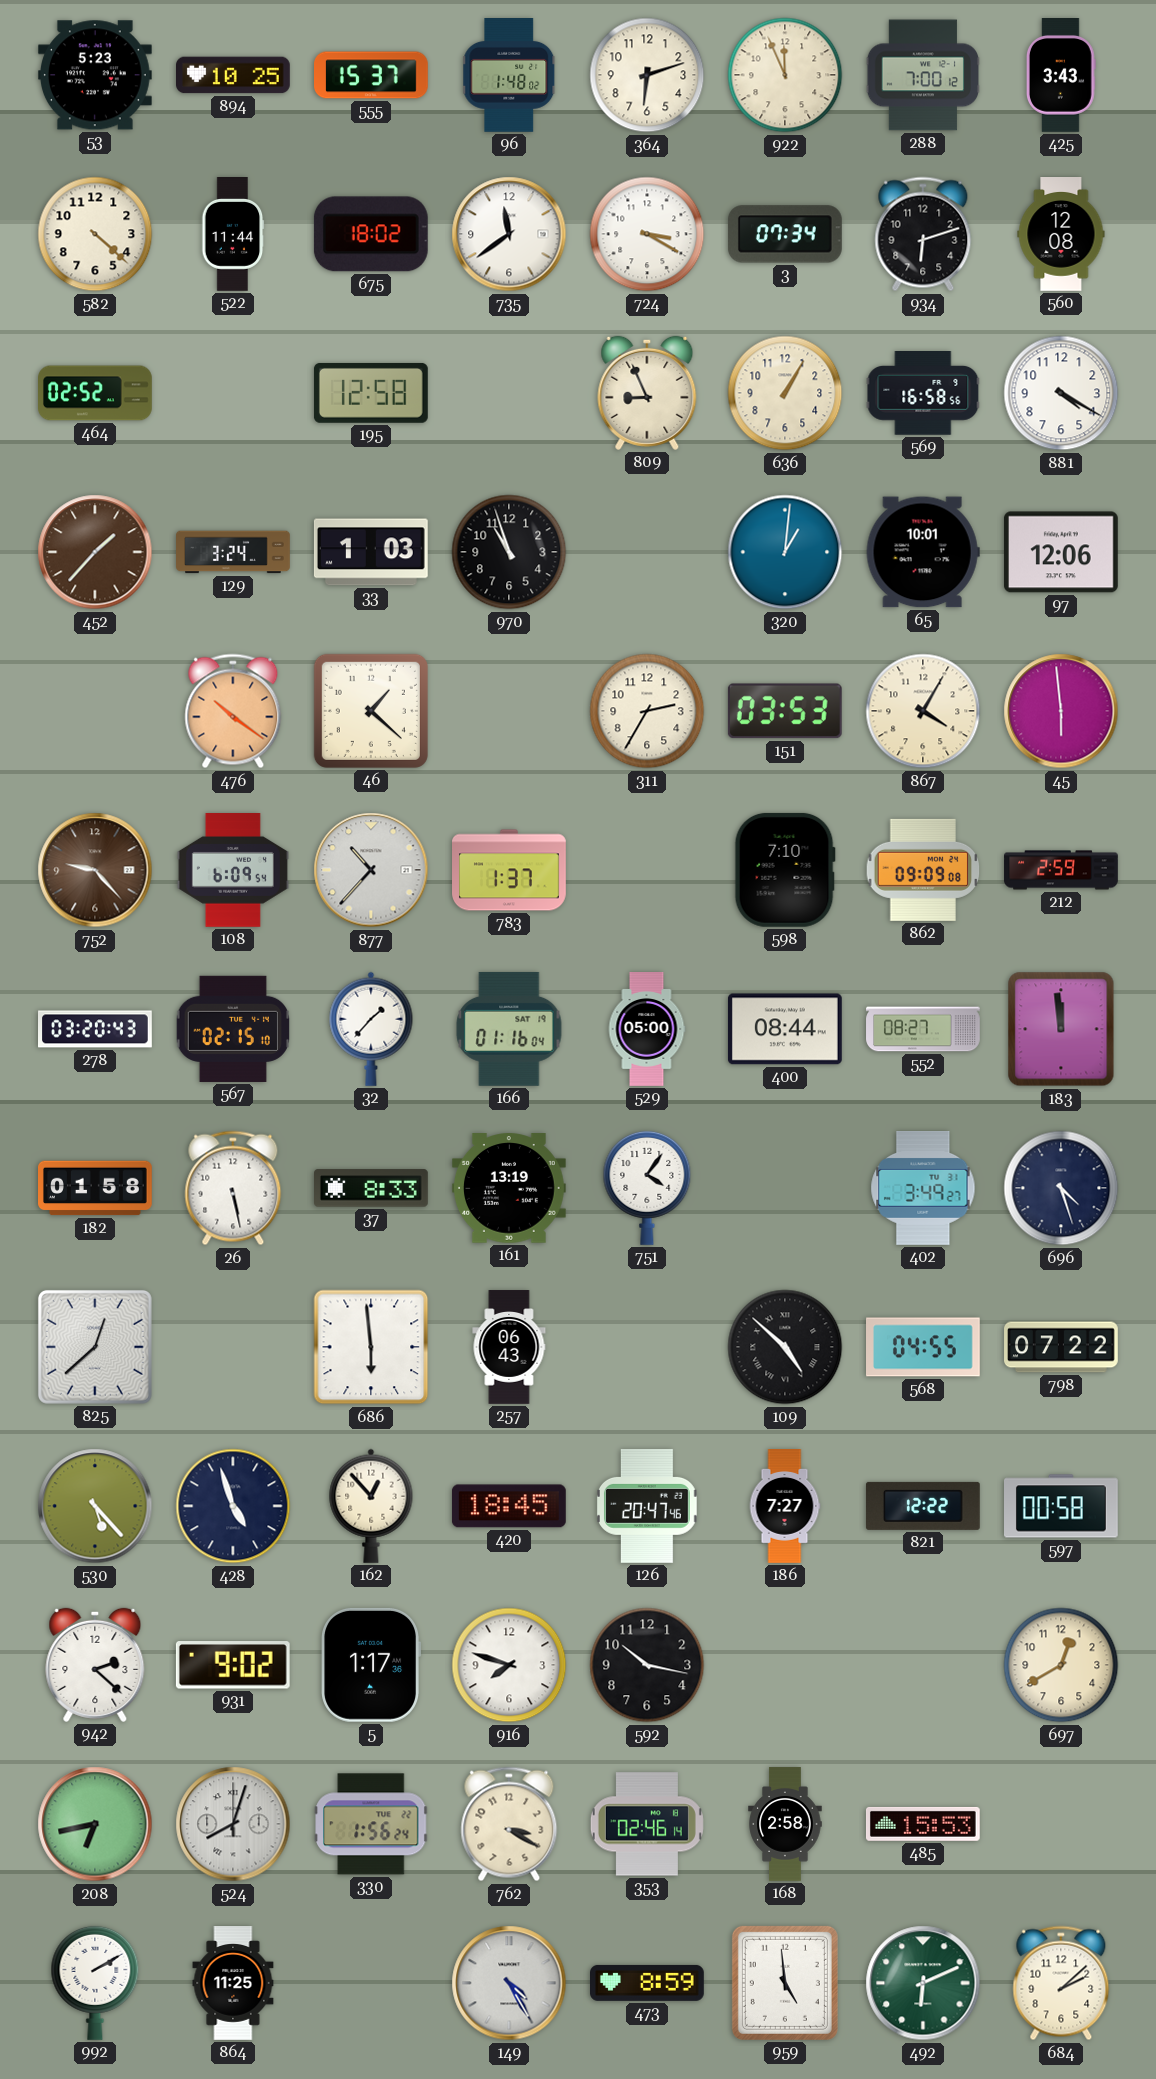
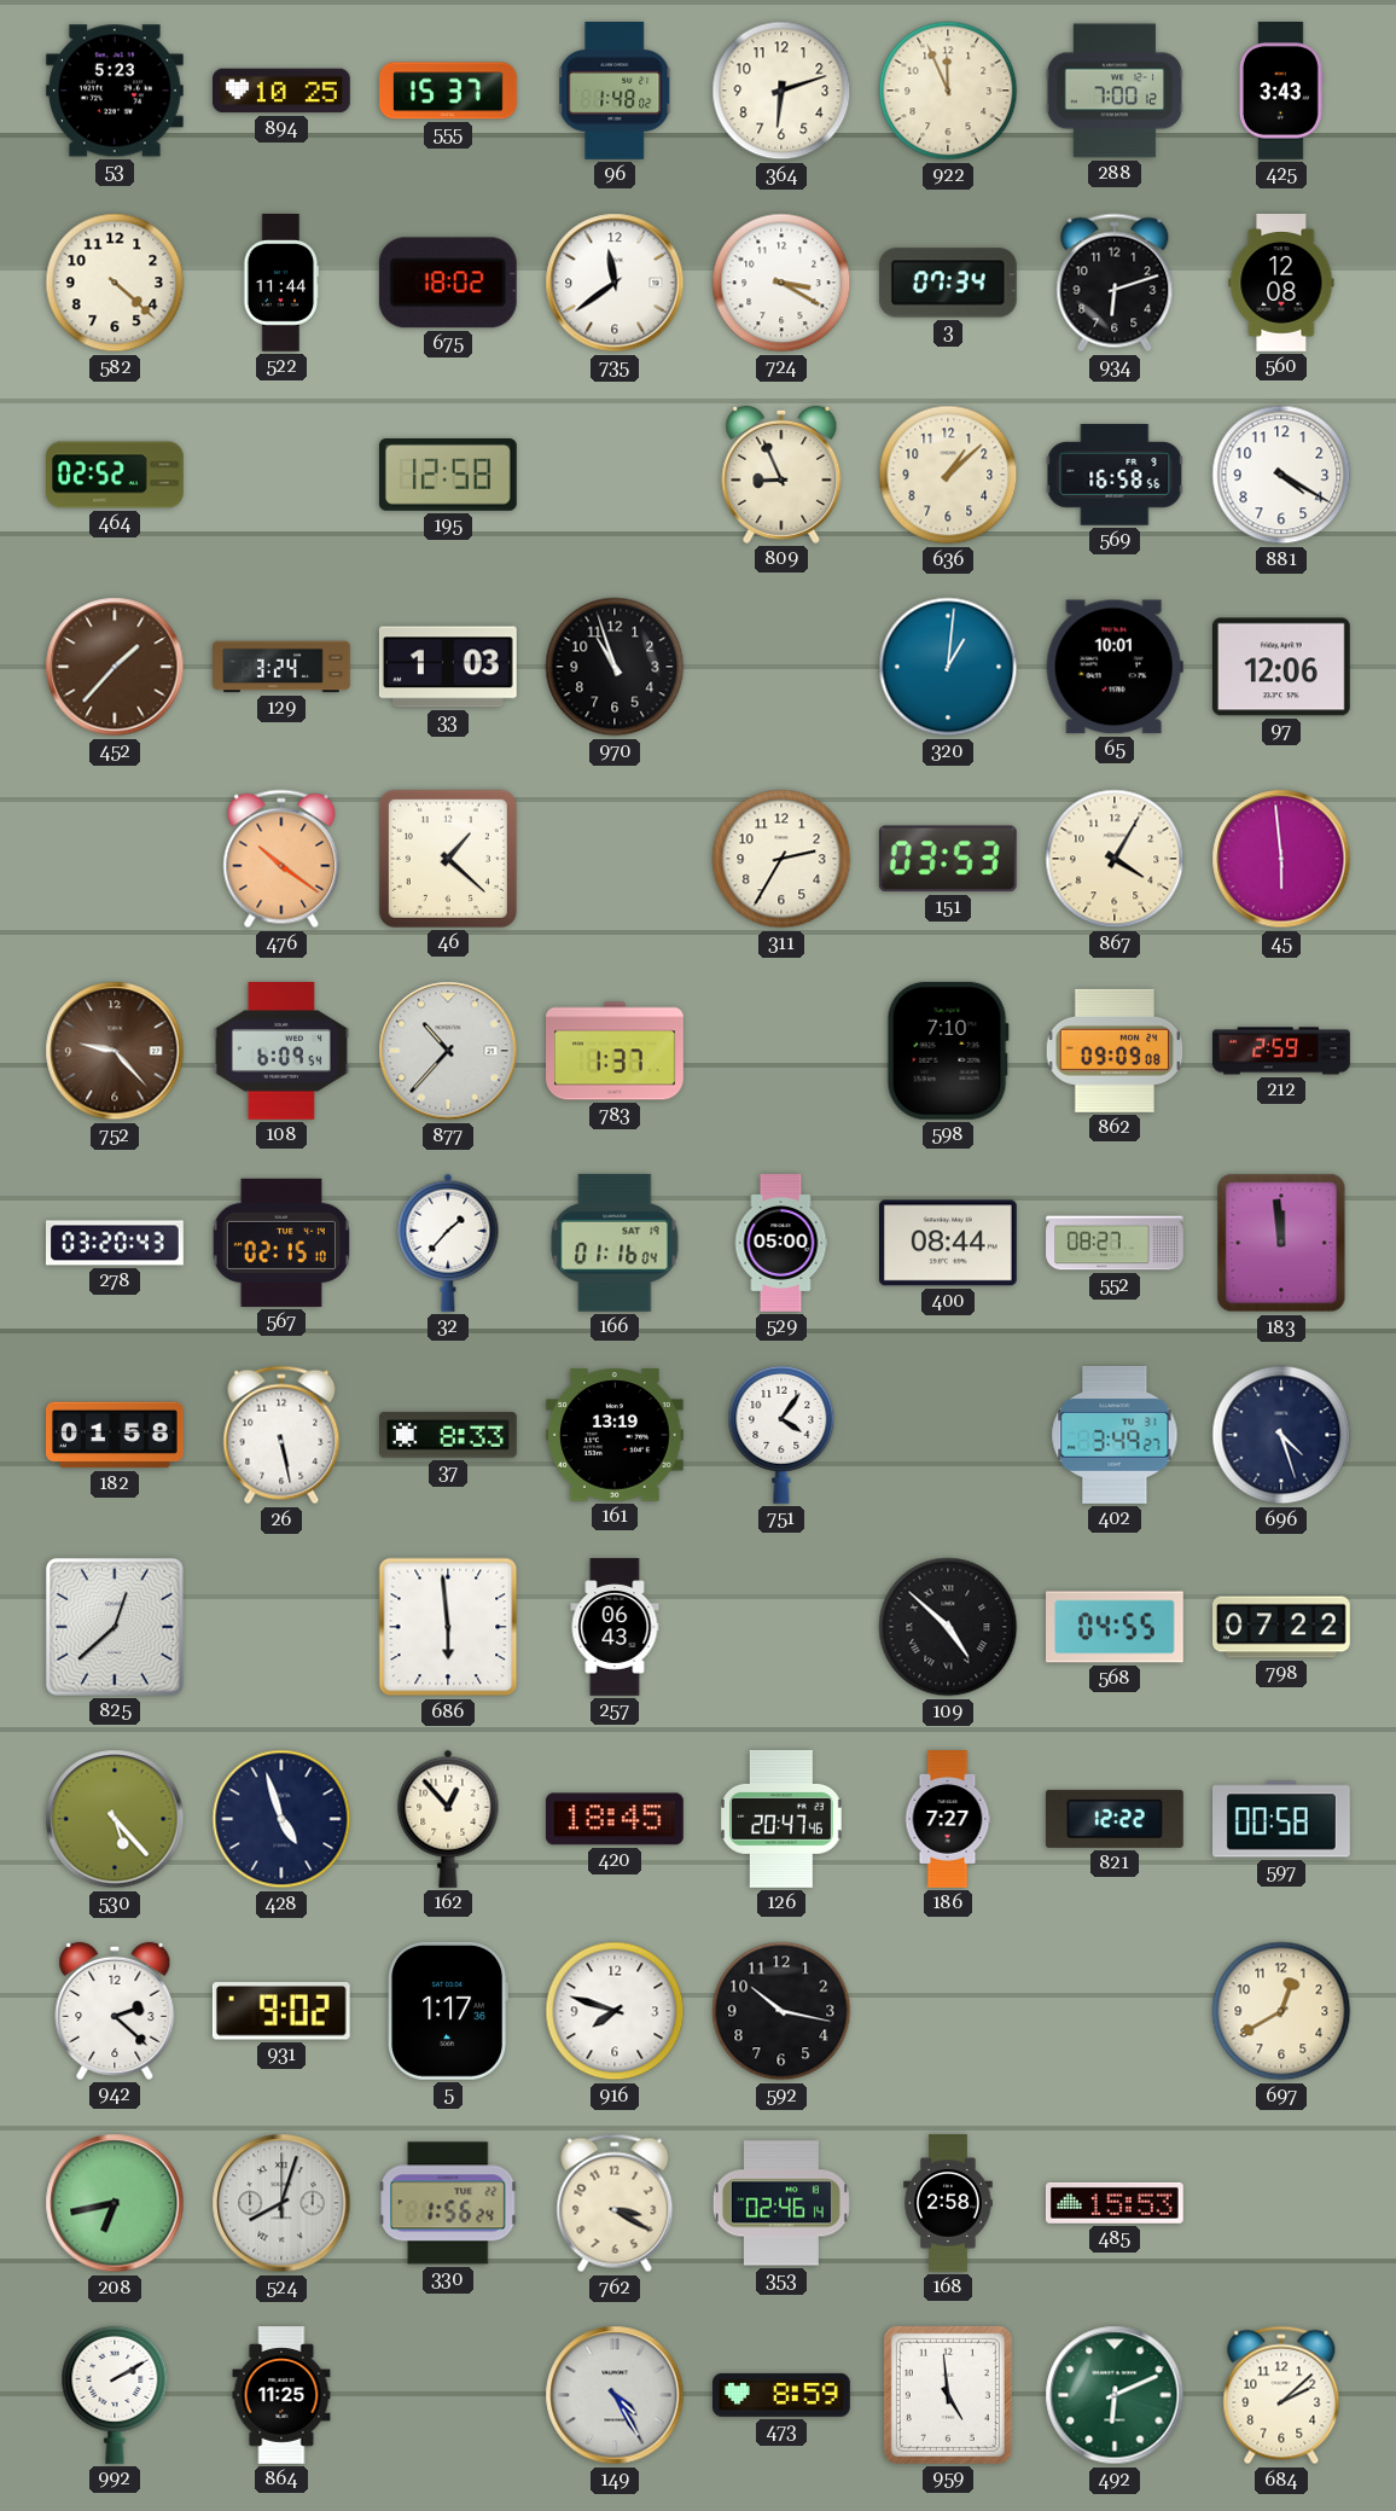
636: 1:05 -> 1:08 (948, 475)
